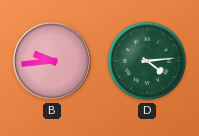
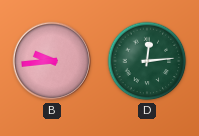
D: 4:14 -> 12:14 (147, 61)
